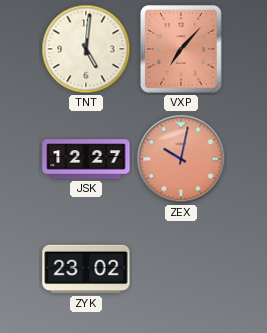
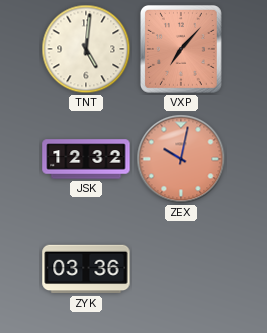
JSK: 12:27 -> 12:32 (86, 159)
ZYK: 23:02 -> 03:36 (86, 269)
